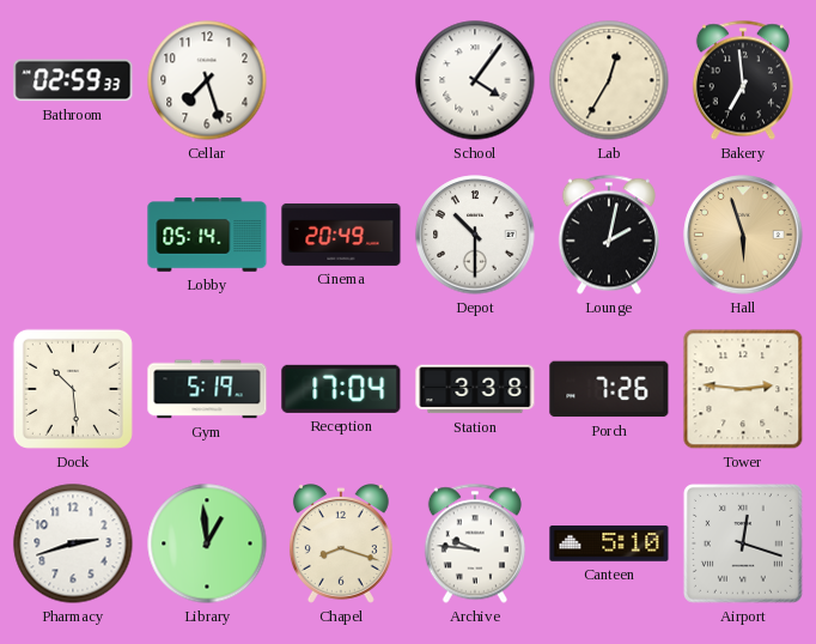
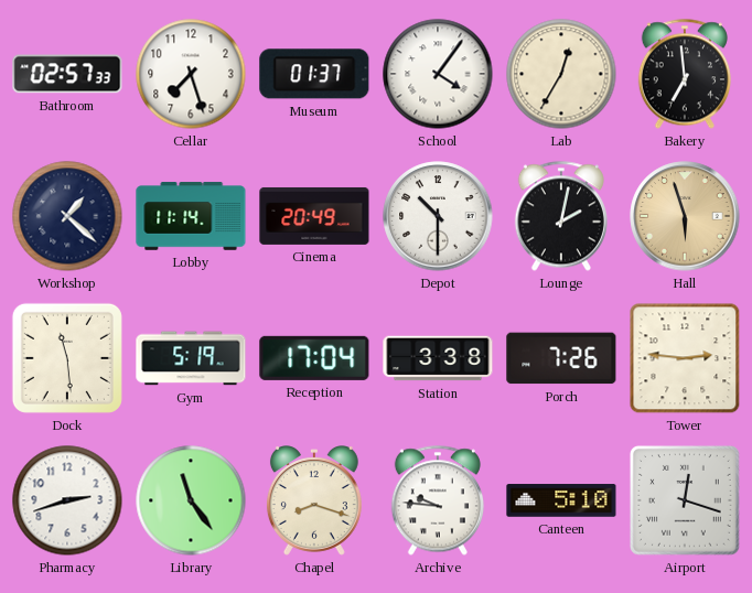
Bathroom: 02:59 -> 02:57 (67, 74)
Museum: none -> 01:37 (314, 74)
Workshop: none -> 1:22 (67, 216)
Lobby: 05:14 -> 11:14 (191, 216)
Dock: 10:29 -> 11:29 (67, 358)
Library: 12:59 -> 11:24 (191, 500)
